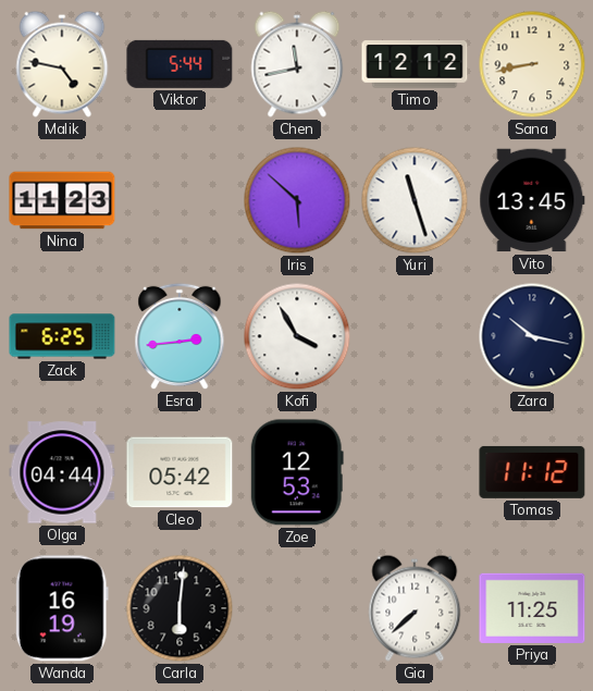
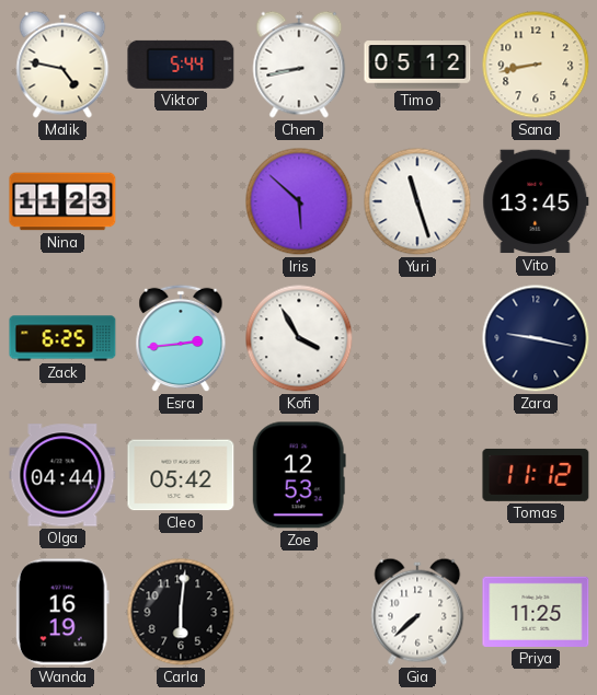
Chen: 11:43 -> 8:43 (299, 65)
Timo: 12:12 -> 05:12 (417, 65)
Zara: 10:17 -> 9:17 (536, 338)
